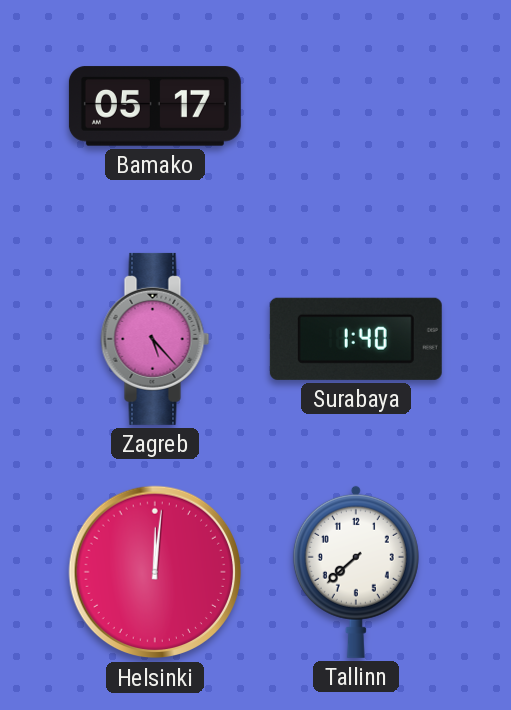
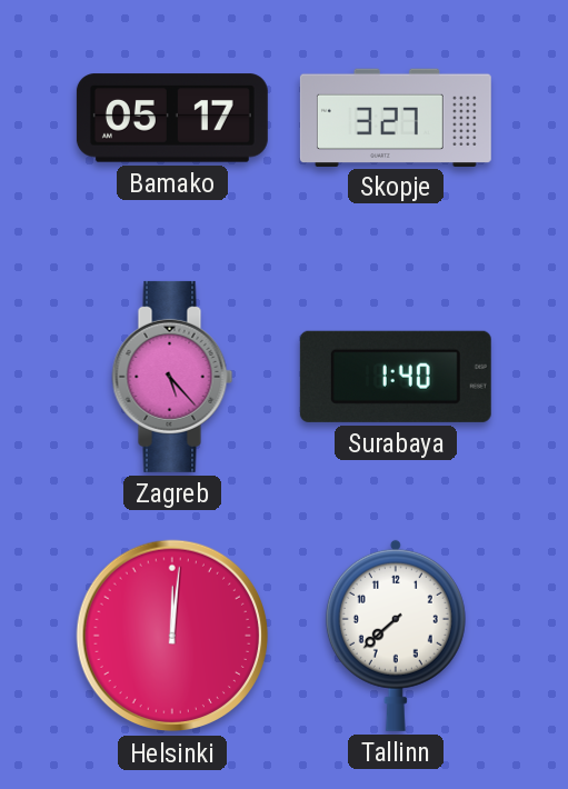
Skopje: none -> 3:27 (396, 117)
